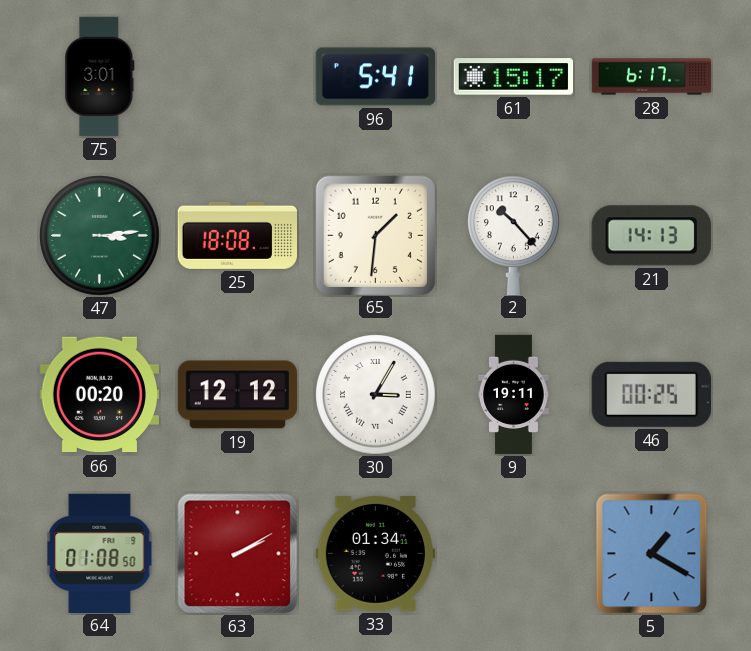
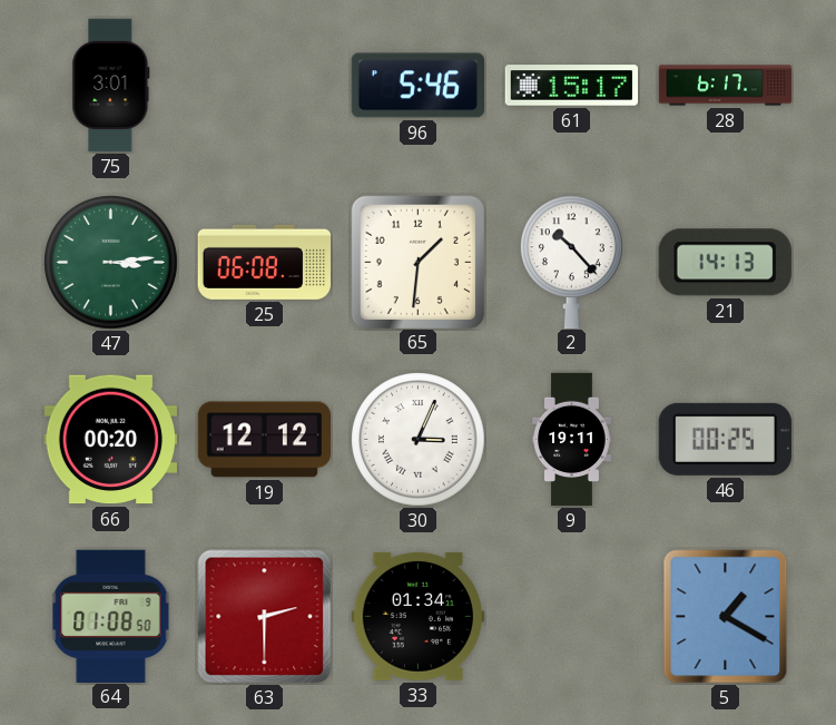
96: 5:41 -> 5:46 (417, 86)
25: 18:08 -> 06:08 (264, 262)
30: 3:05 -> 3:04 (419, 440)
63: 2:10 -> 2:30 (265, 617)
